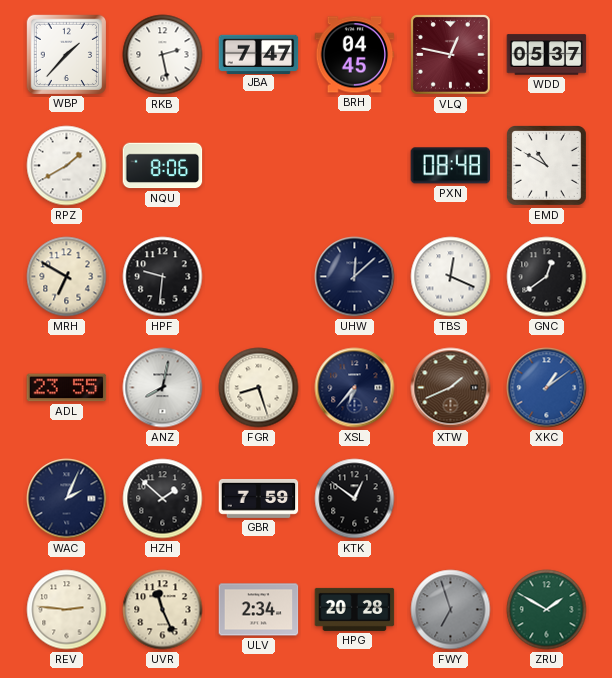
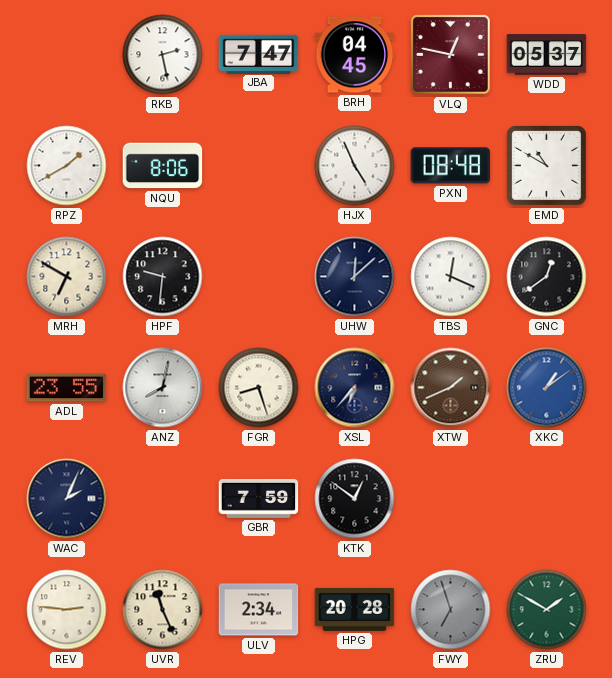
WBP: 1:37 -> none (66, 54)
HJX: none -> 4:56 (355, 166)
HZH: 1:52 -> none (163, 499)
